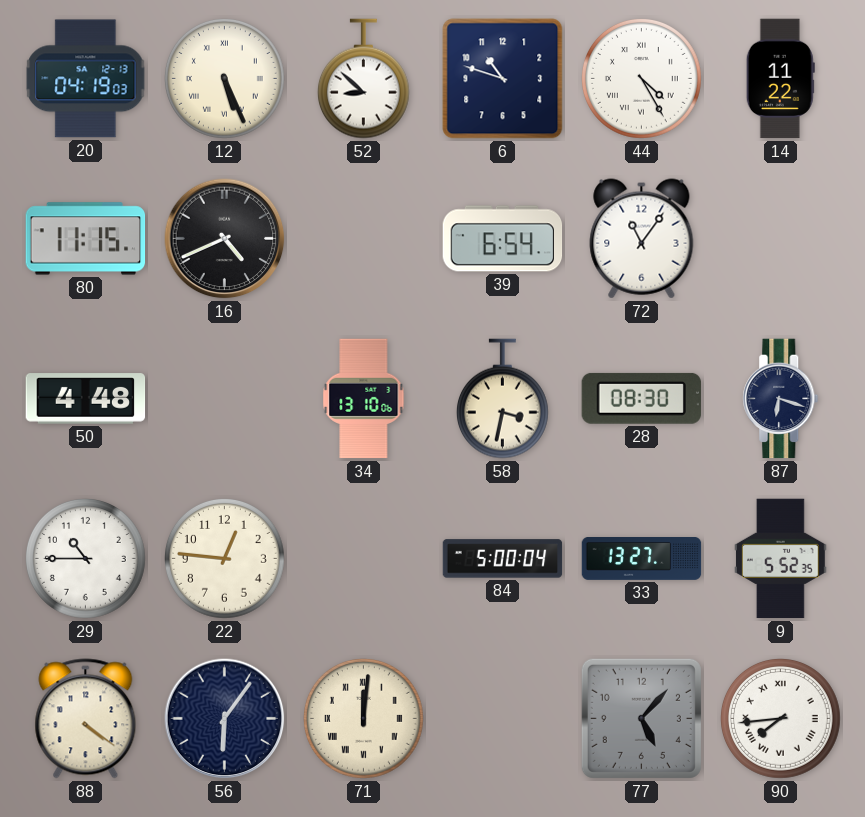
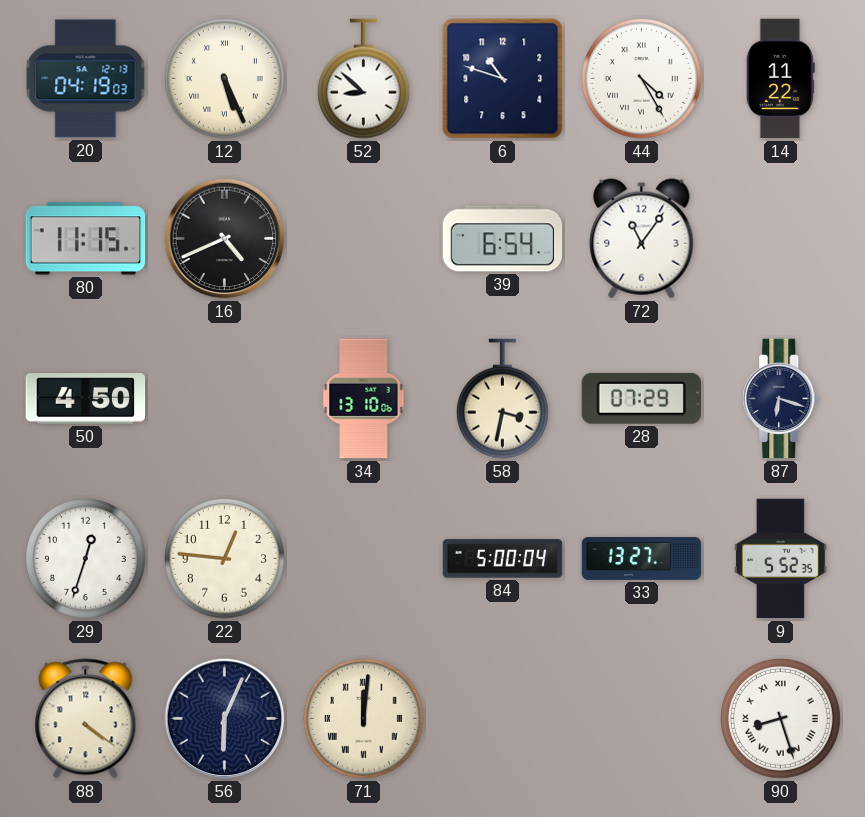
50: 4:48 -> 4:50 (86, 399)
28: 08:30 -> 07:29 (641, 398)
29: 10:45 -> 12:33 (86, 559)
56: 6:06 -> 6:04 (225, 719)
77: 5:07 -> none (641, 718)
90: 7:44 -> 8:27 (781, 719)
